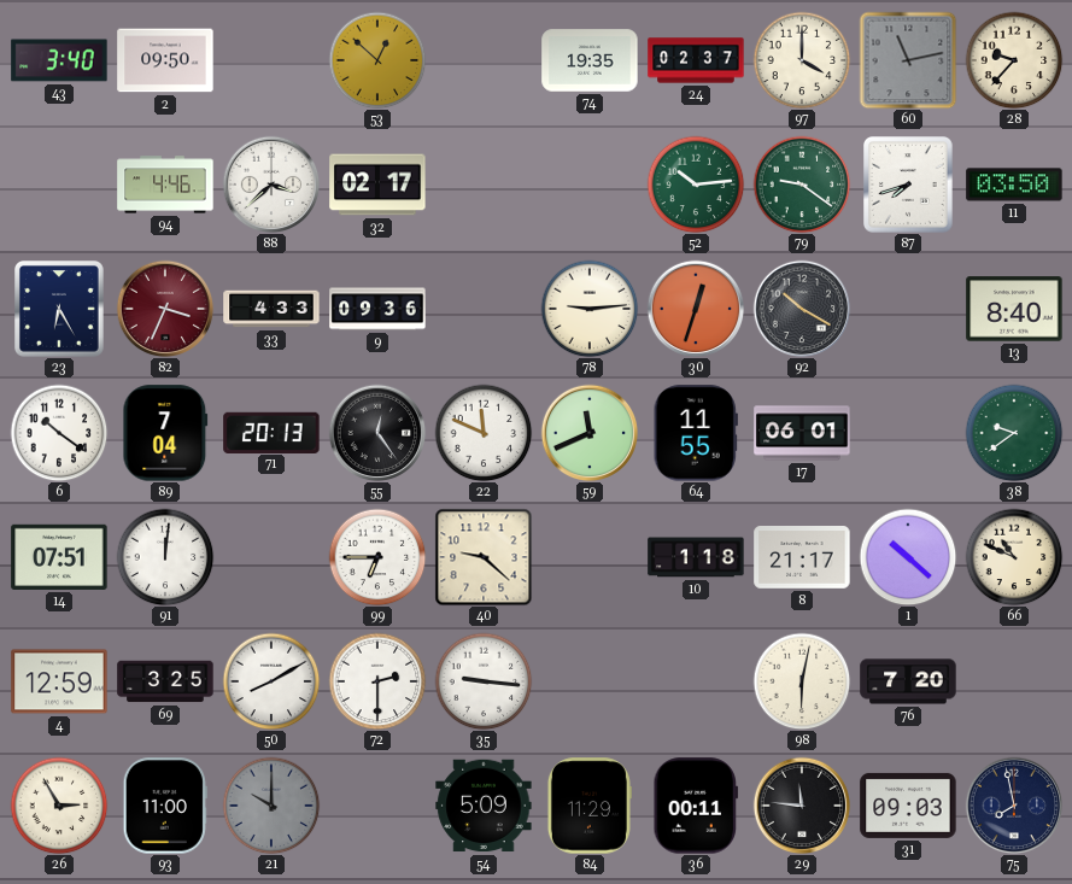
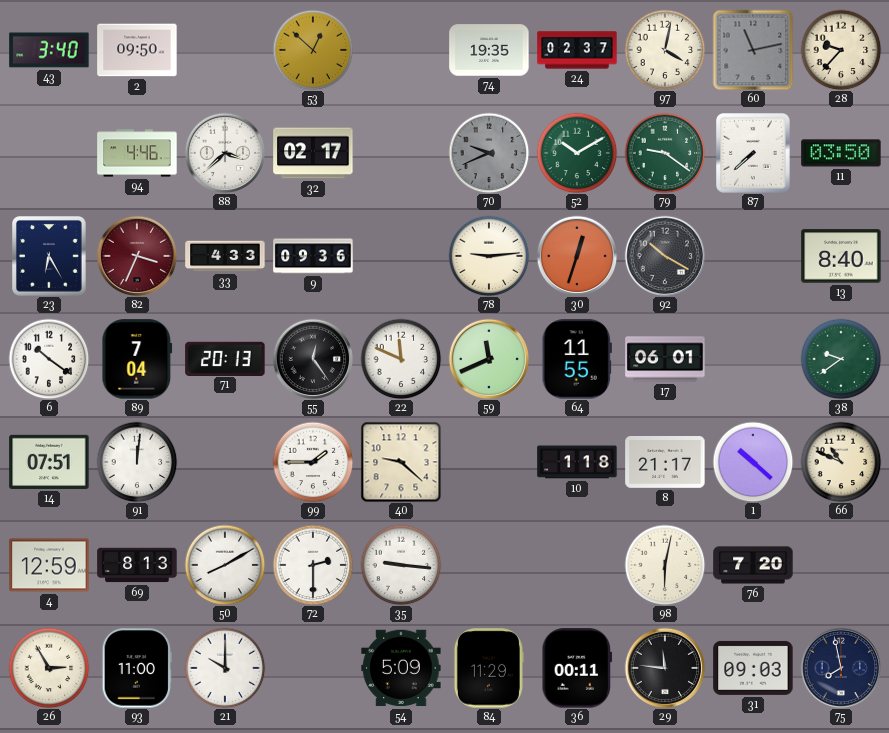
97: 4:00 -> 4:02 (665, 50)
70: none -> 9:41 (489, 153)
52: 10:14 -> 10:10 (577, 153)
87: 7:42 -> 7:38 (754, 154)
99: 6:45 -> 1:45 (313, 462)
69: 3:25 -> 8:13 (137, 565)
21 dial: grey -> white (225, 668)
